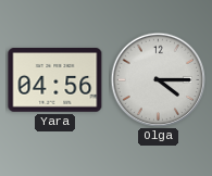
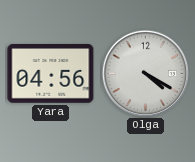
Olga: 4:15 -> 4:20 (145, 73)
